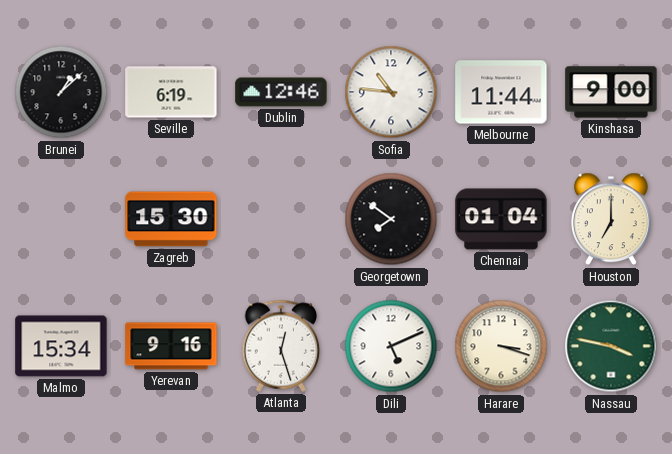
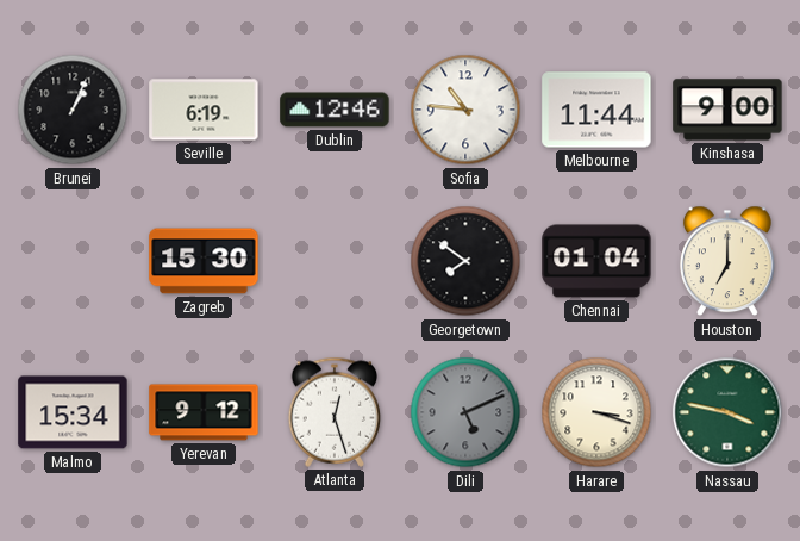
Brunei: 1:08 -> 1:04 (73, 110)
Yerevan: 9:16 -> 9:12 (204, 412)
Dili dial: white -> grey (465, 412)
